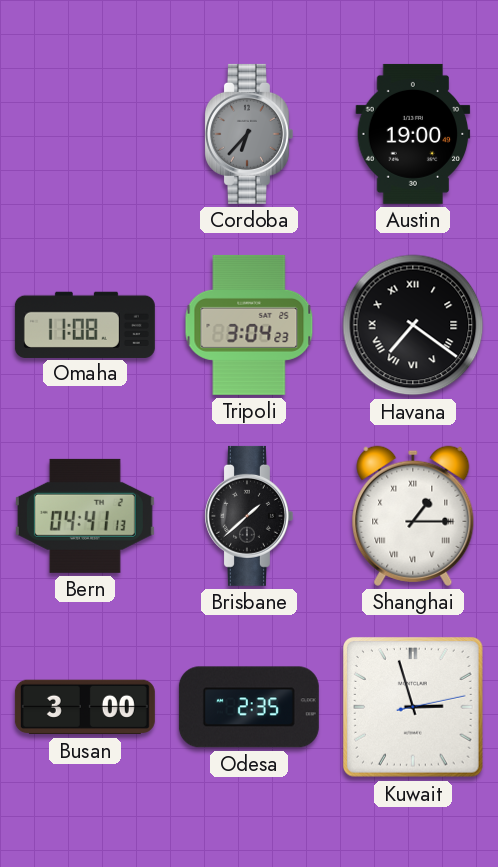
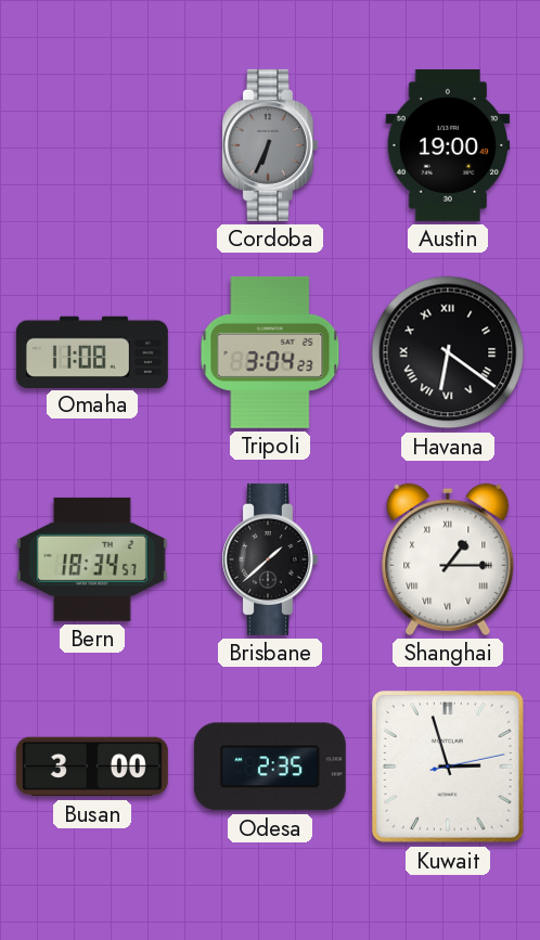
Cordoba: 6:37 -> 6:34 (269, 145)
Havana: 7:21 -> 6:21 (448, 352)
Bern: 04:41 -> 18:34 (92, 559)
